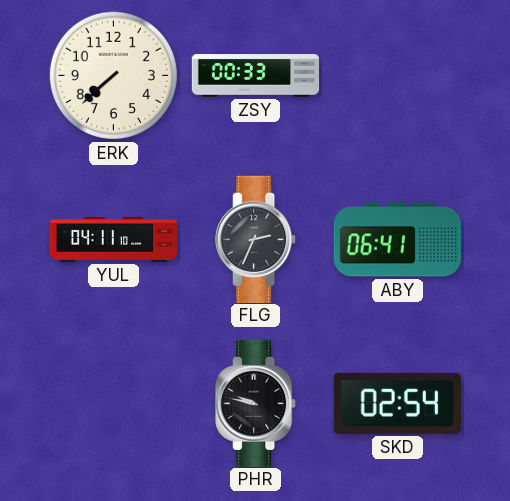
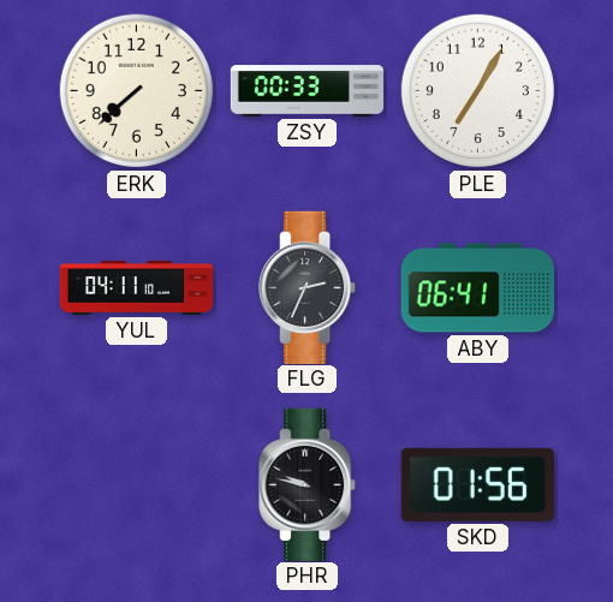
PLE: none -> 7:05 (477, 90)
SKD: 02:54 -> 01:56 (477, 484)
